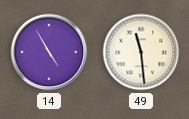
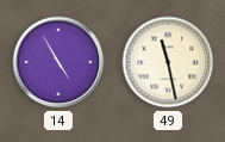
49: 11:29 -> 11:28 (168, 62)
